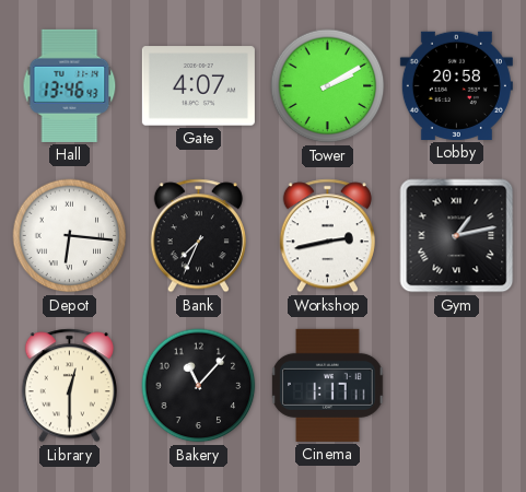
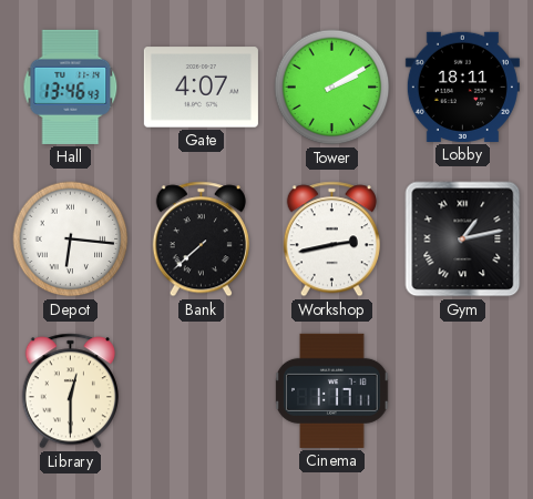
Lobby: 20:58 -> 18:11 (462, 86)
Bank: 7:34 -> 7:38 (201, 240)
Bakery: 11:07 -> none (199, 386)
